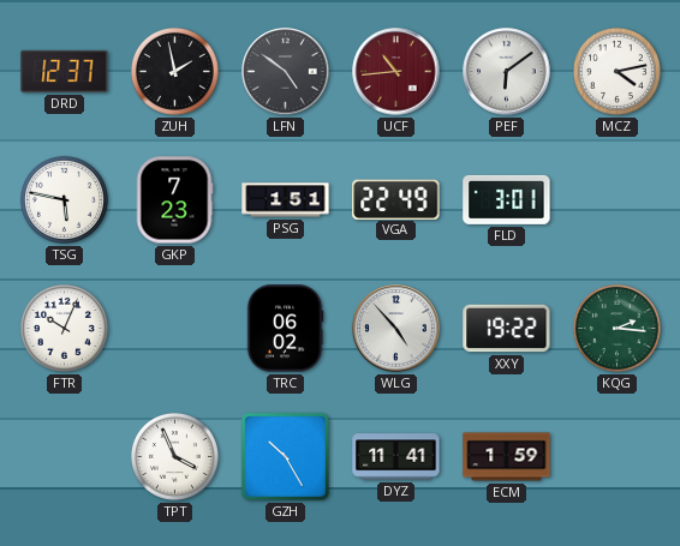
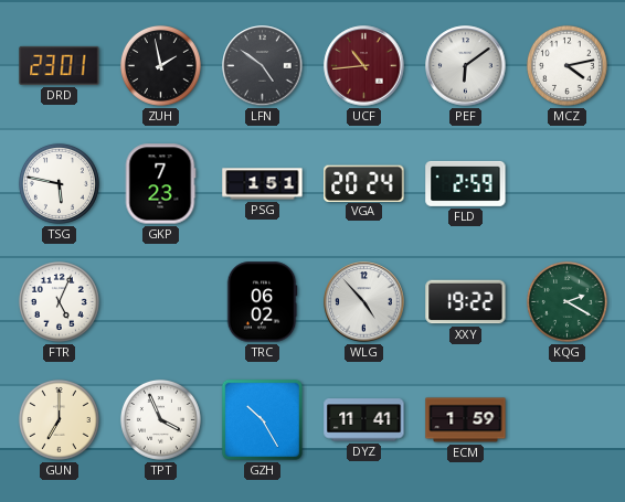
DRD: 12:37 -> 23:01 (60, 65)
VGA: 22:49 -> 20:24 (364, 183)
FLD: 3:01 -> 2:59 (466, 183)
FTR: 10:04 -> 5:04 (59, 301)
KQG: 2:16 -> 2:20 (566, 301)
GUN: none -> 7:00 (59, 419)
